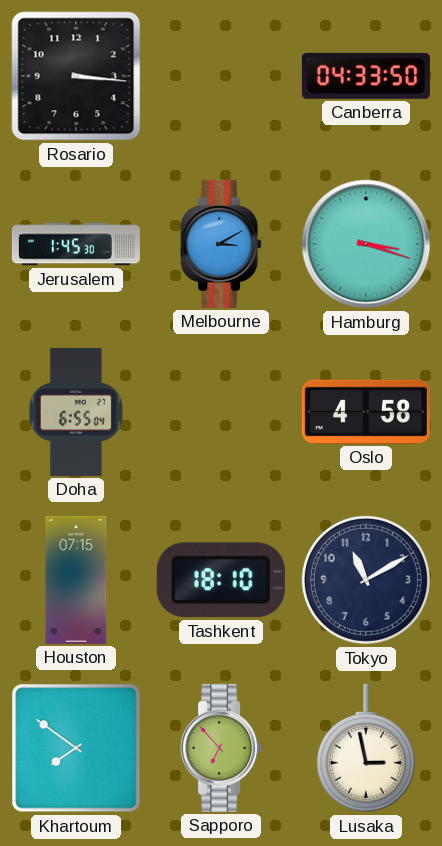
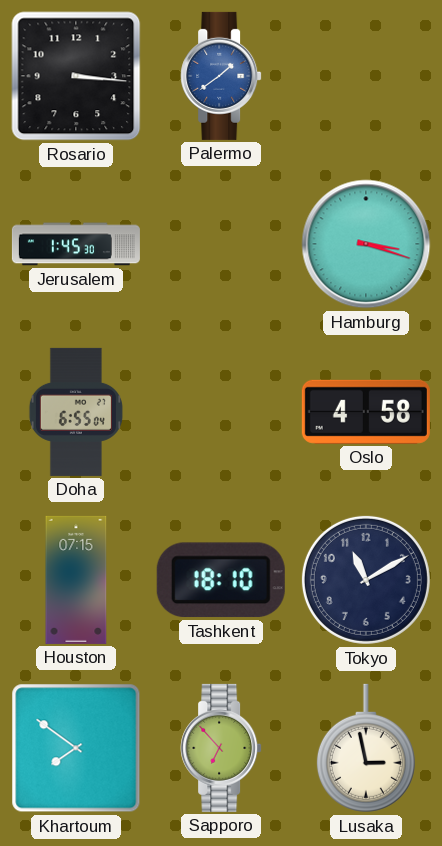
Palermo: none -> 1:39 (221, 76)
Canberra: 04:33 -> none (366, 76)
Melbourne: 3:10 -> none (221, 244)
